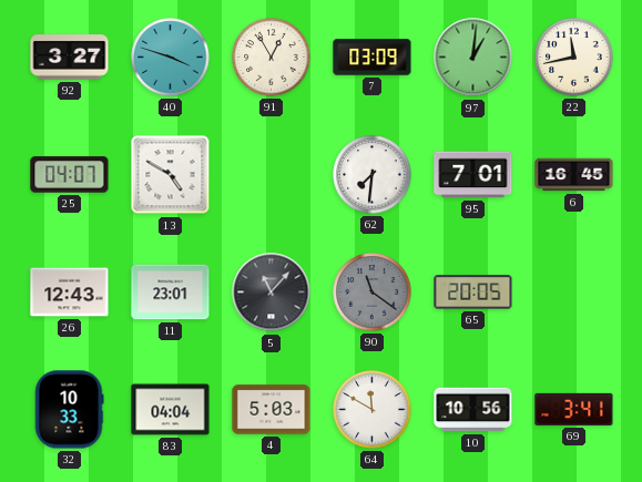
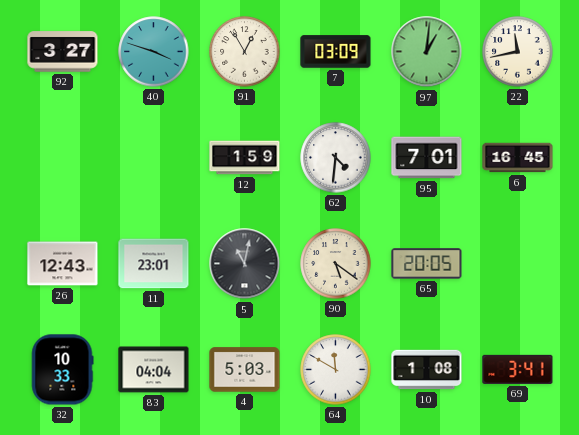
25: 04:07 -> none (70, 175)
13: 4:50 -> none (171, 175)
12: none -> 1:59 (245, 158)
62: 7:31 -> 4:31 (336, 158)
5: 11:07 -> 11:02 (245, 264)
90: 11:21 -> 5:21 (336, 264)
90 dial: grey -> cream (336, 264)
10: 10:56 -> 1:08 (427, 370)
